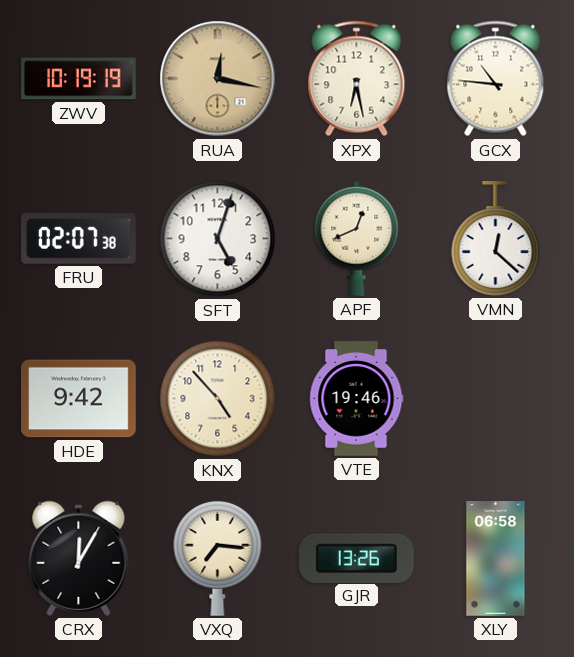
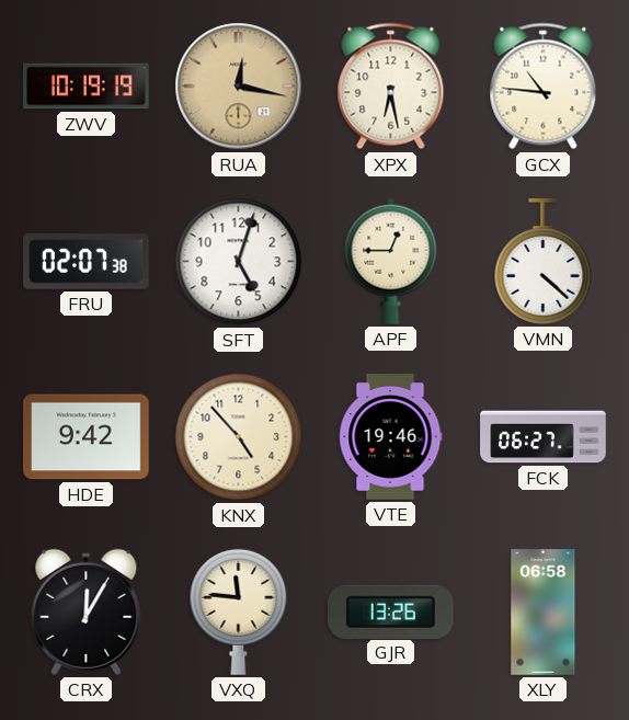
APF: 12:41 -> 12:45 (391, 261)
VMN: 12:22 -> 4:22 (544, 262)
FCK: none -> 06:27 (544, 437)
VXQ: 7:16 -> 11:46 (239, 612)
